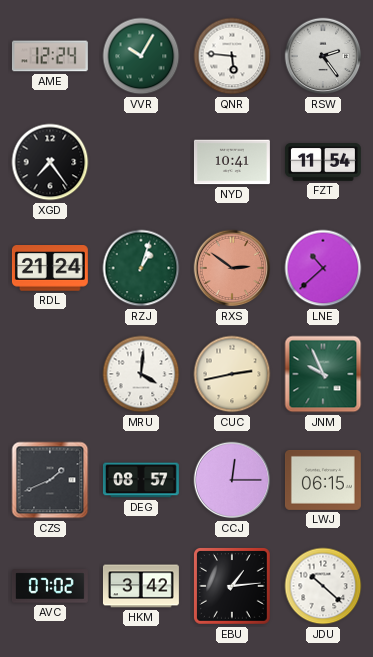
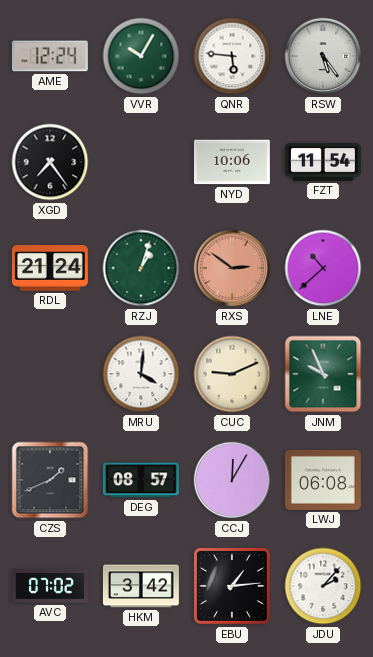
RSW: 2:24 -> 5:24 (323, 56)
NYD: 10:41 -> 10:06 (232, 162)
CUC: 2:43 -> 9:11 (232, 374)
CCJ: 12:15 -> 12:05 (232, 480)
LWJ: 06:15 -> 06:08 (323, 480)
JDU: 10:22 -> 2:07 (323, 586)
